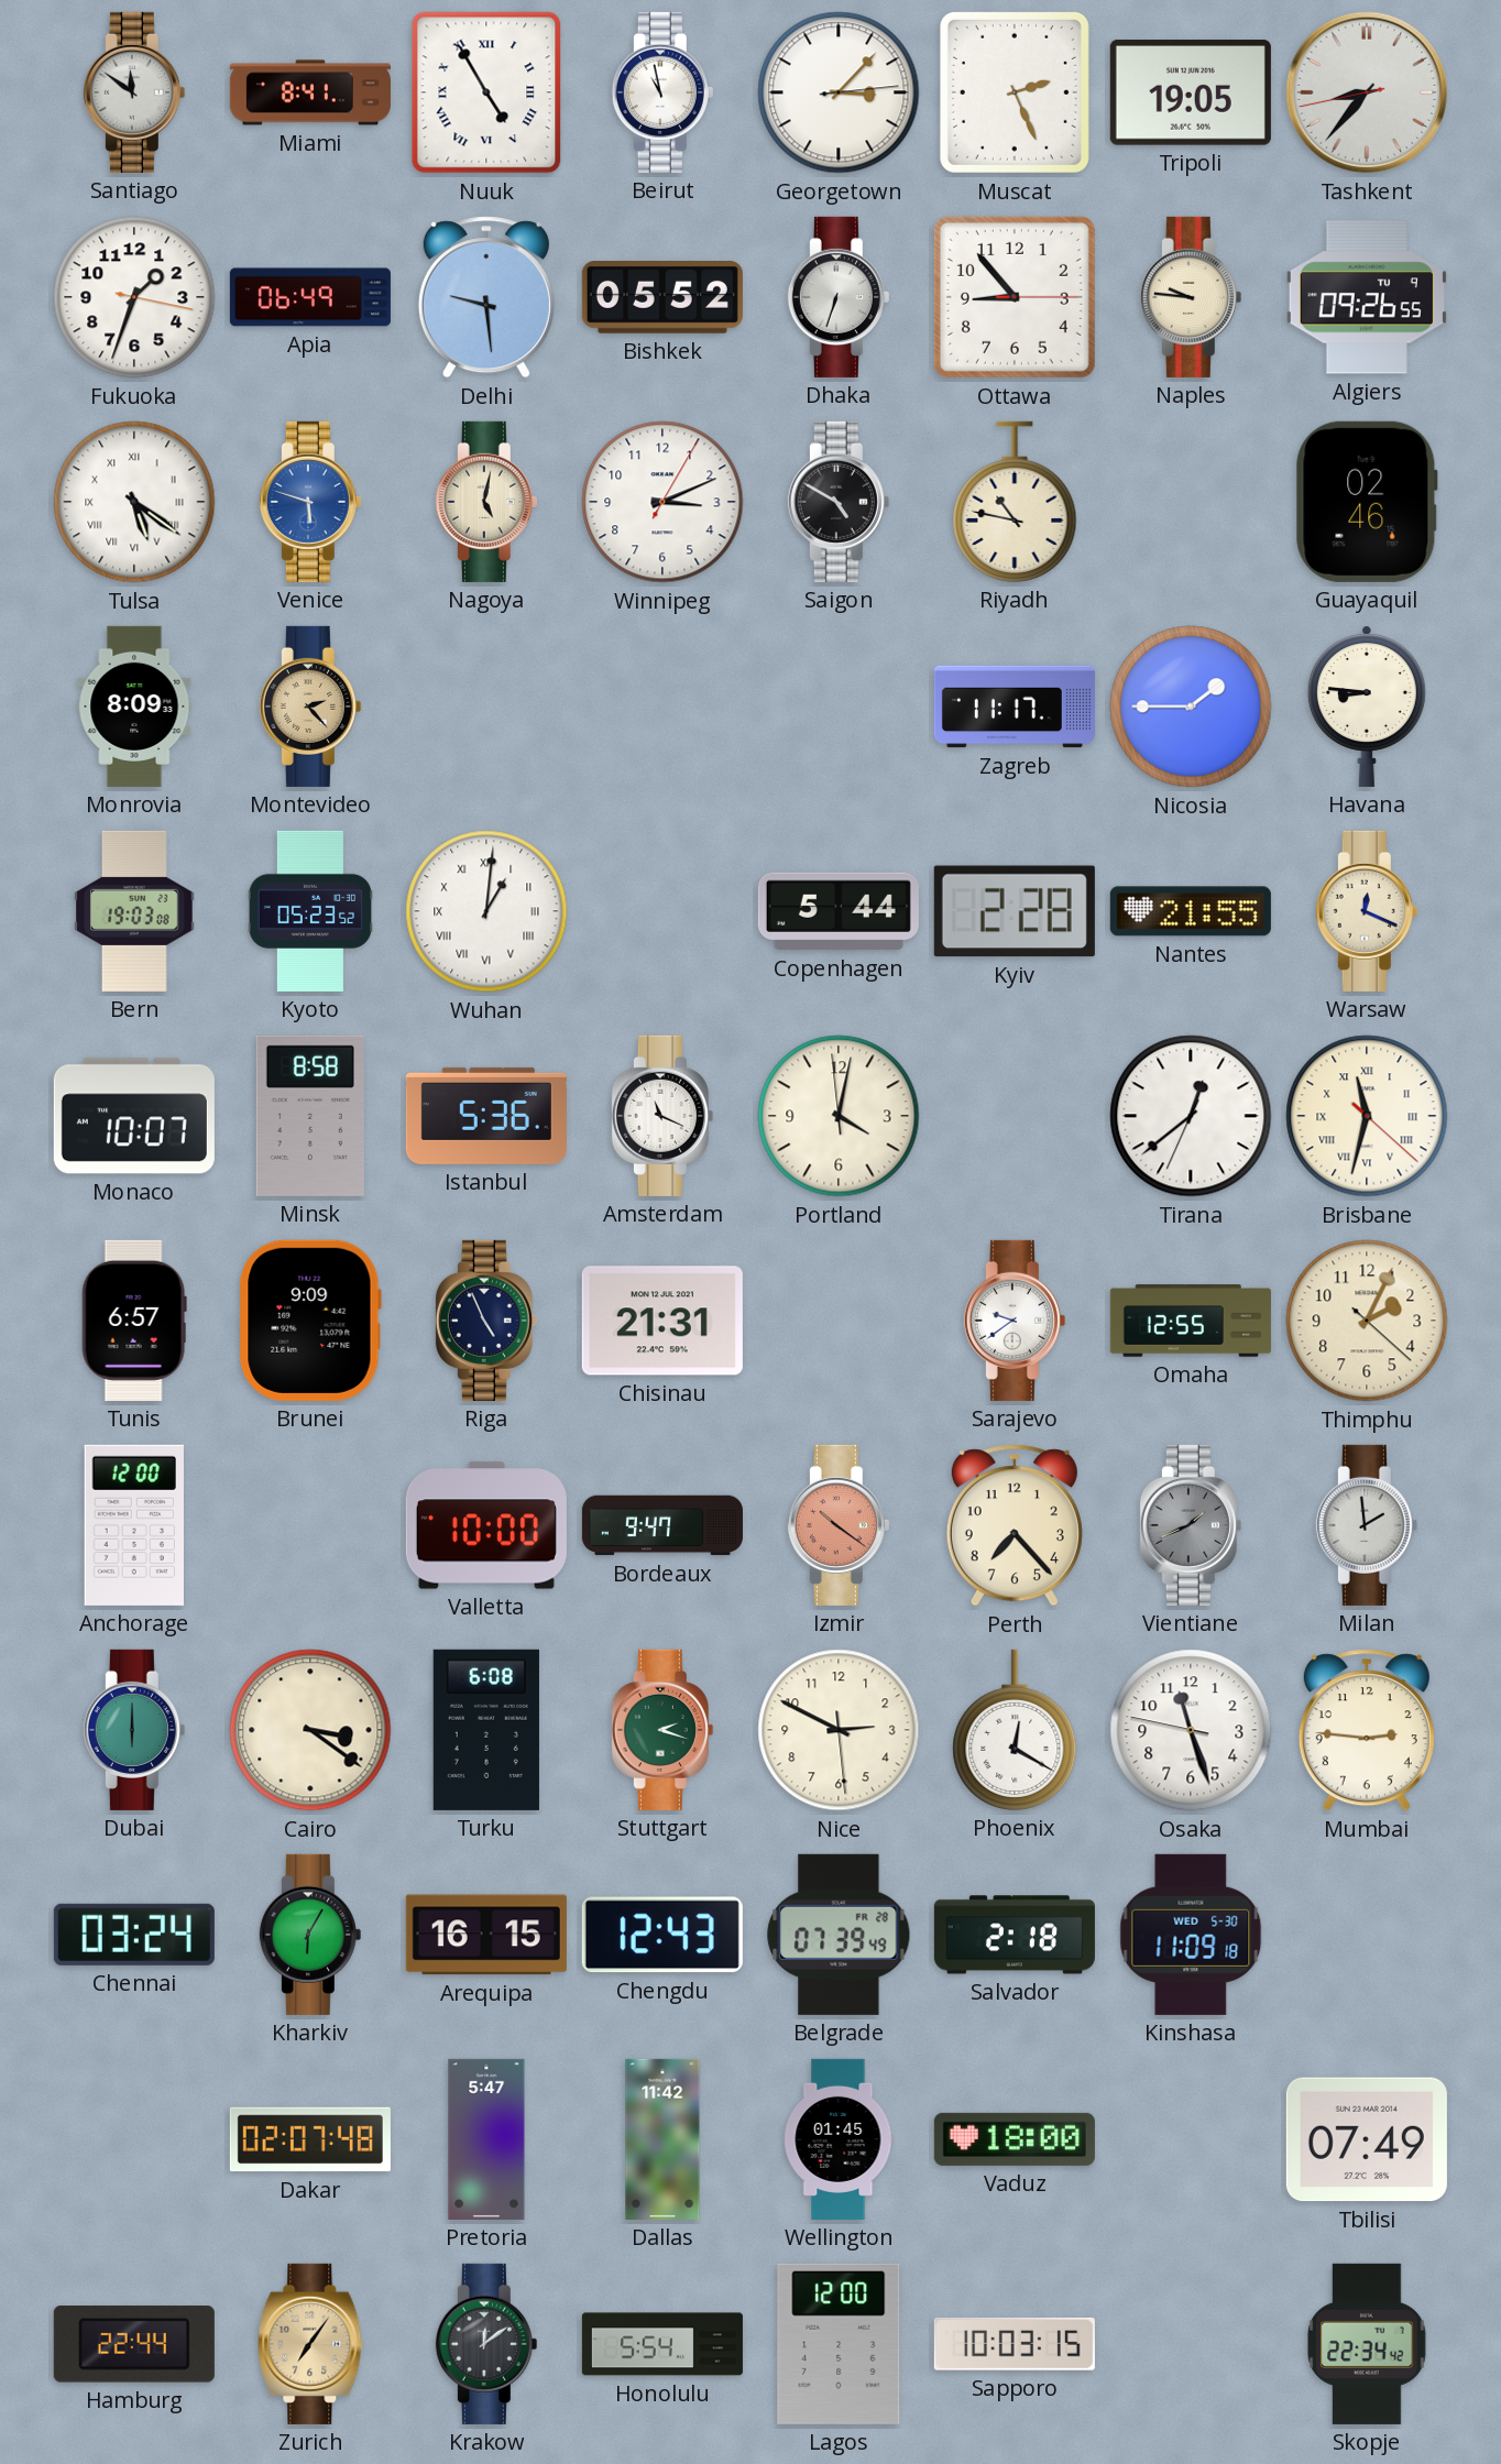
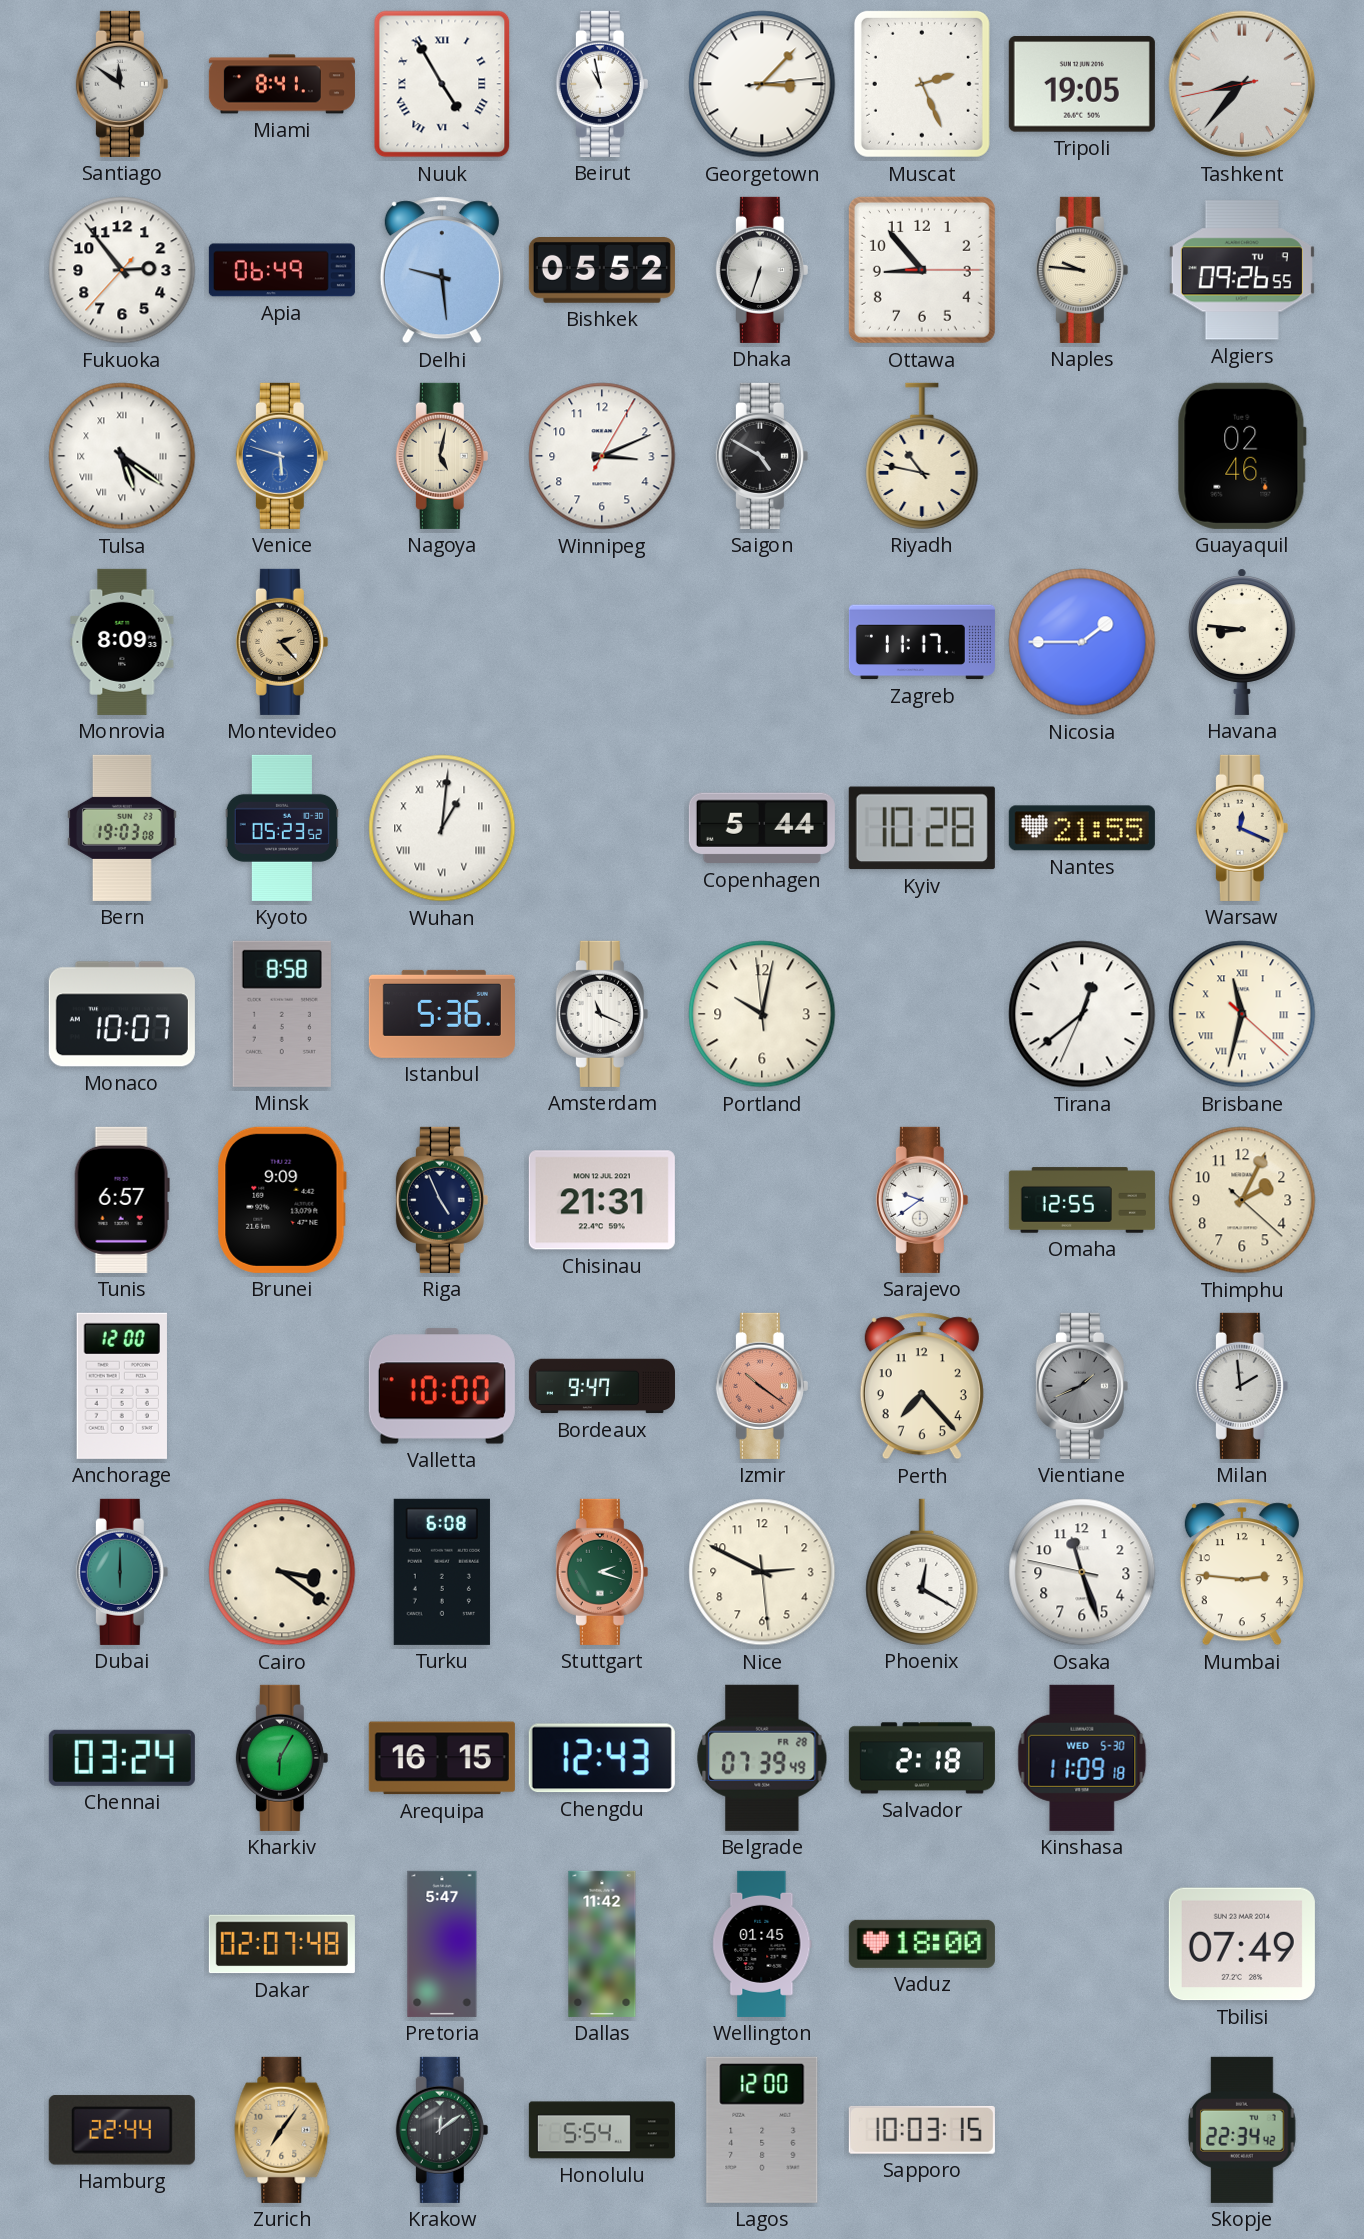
Fukuoka: 1:33 -> 2:53 (122, 270)
Kyiv: 2:28 -> 10:28 (922, 828)
Portland: 4:01 -> 10:01 (762, 1014)
